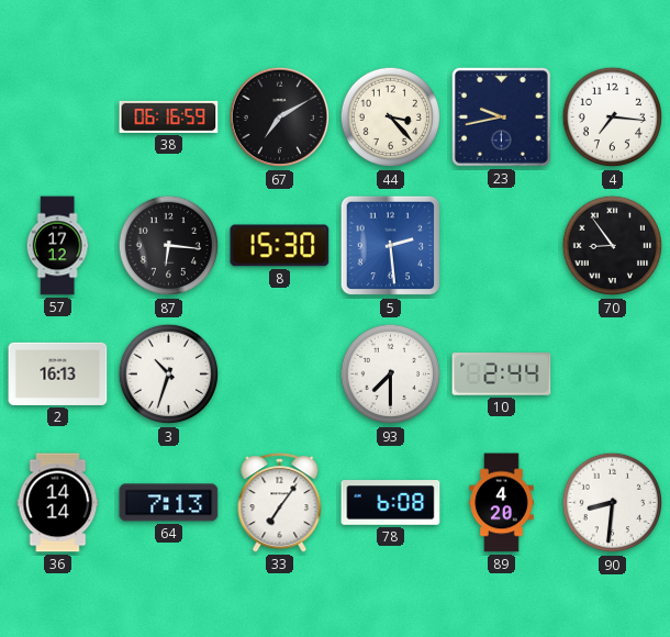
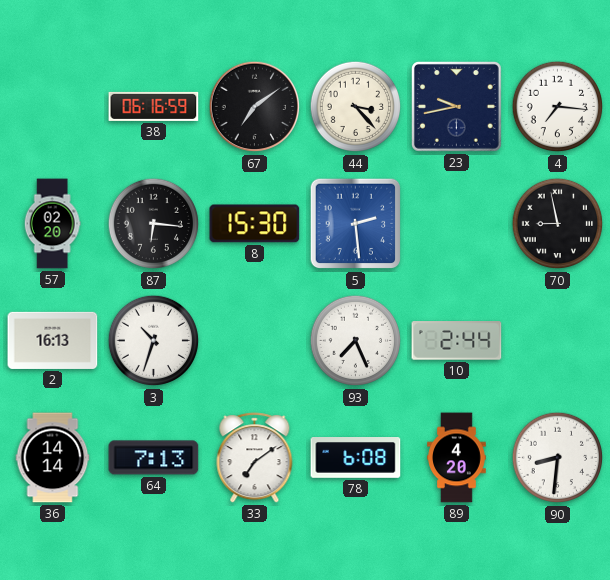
67: 7:10 -> 7:09 (255, 107)
57: 17:12 -> 02:20 (52, 224)
70: 8:54 -> 8:58 (558, 224)
93: 7:30 -> 7:26 (356, 341)
33: 7:06 -> 7:09 (255, 458)
